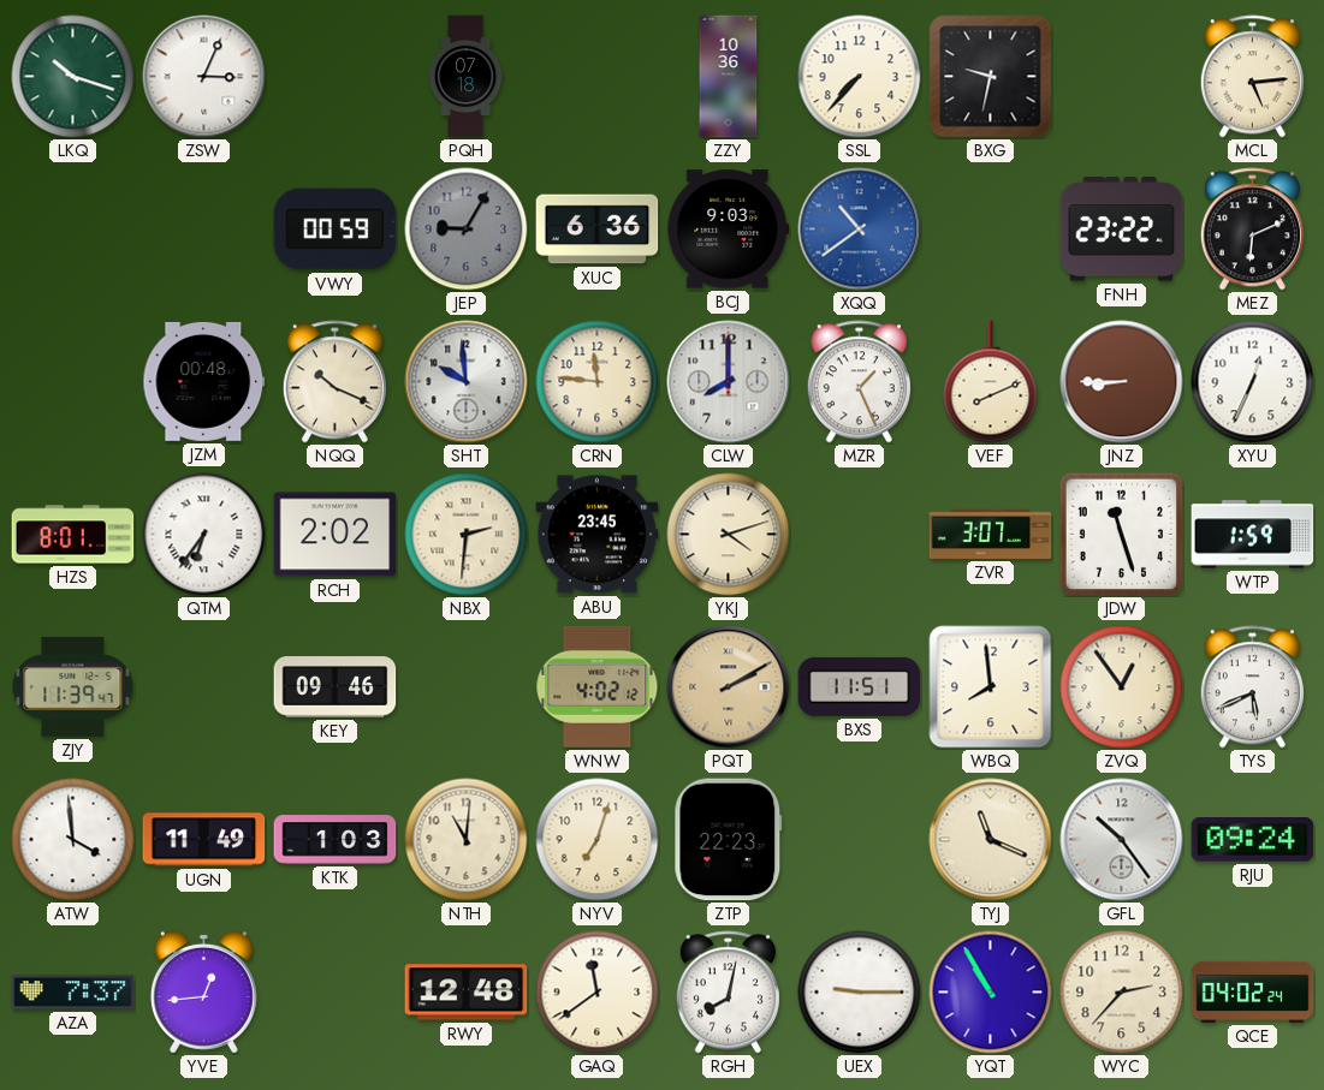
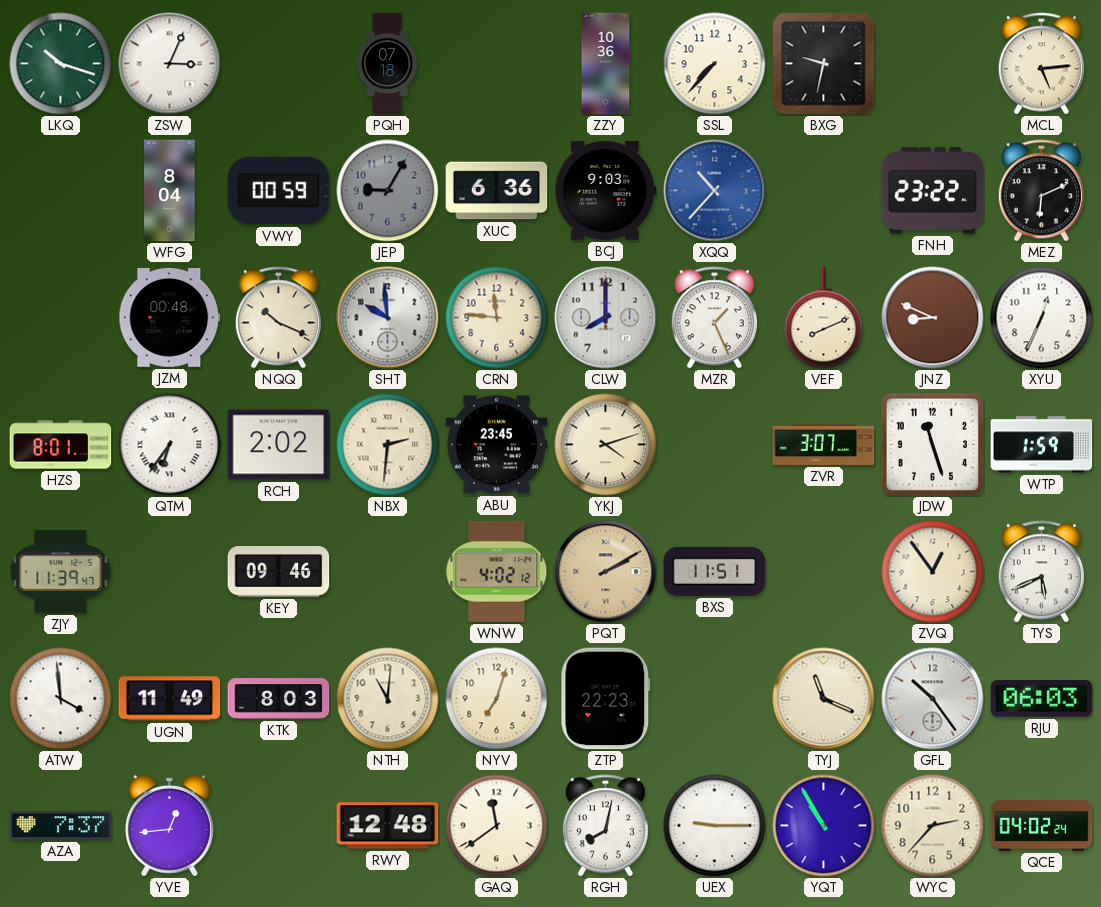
WFG: none -> 8:04 (170, 191)
XQQ: 10:39 -> 10:37 (715, 191)
JNZ: 8:45 -> 8:49 (933, 318)
WBQ: 7:59 -> none (991, 687)
KTK: 1:03 -> 8:03 (279, 699)
RJU: 09:24 -> 06:03 (1042, 699)
